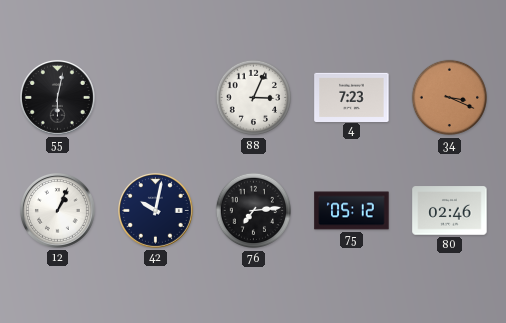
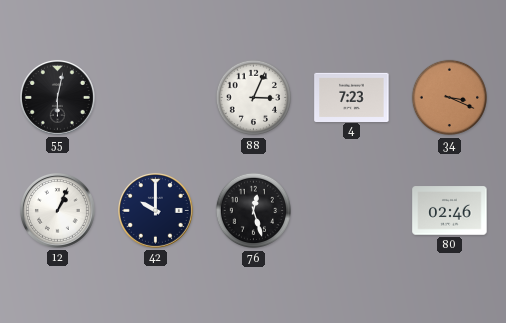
42: 10:02 -> 10:00 (155, 210)
76: 7:14 -> 12:27 (254, 211)
75: 05:12 -> none (352, 211)
